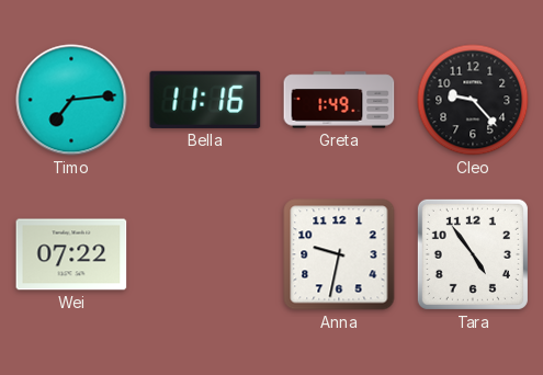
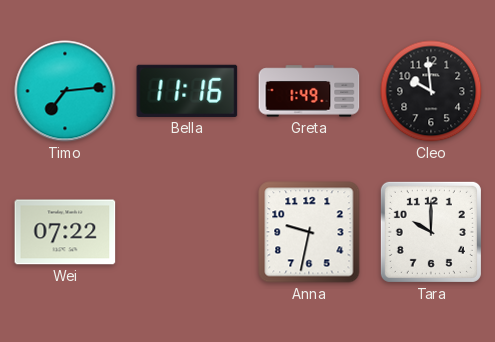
Cleo: 9:23 -> 9:59 (431, 91)
Tara: 4:54 -> 10:00 (431, 232)
